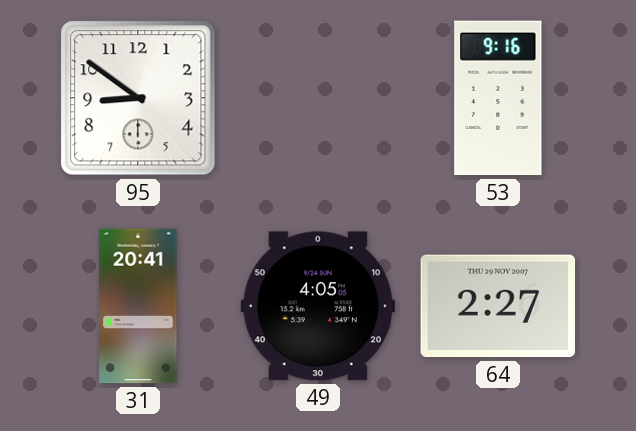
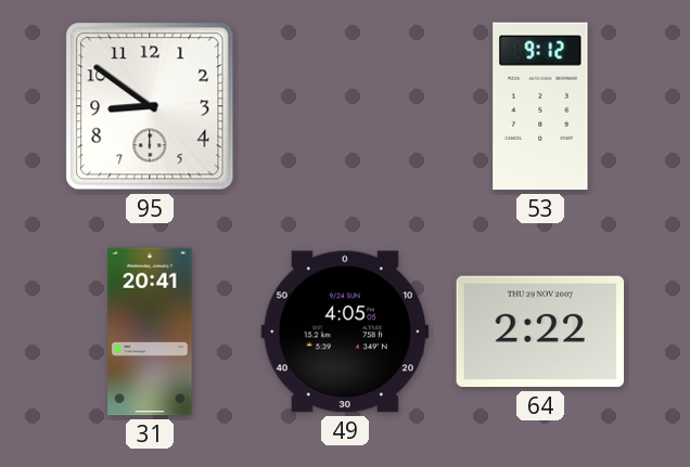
53: 9:16 -> 9:12 (540, 106)
64: 2:27 -> 2:22 (540, 332)
